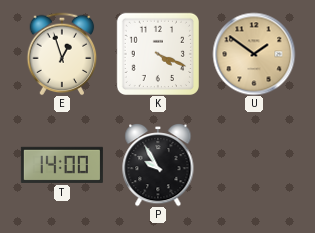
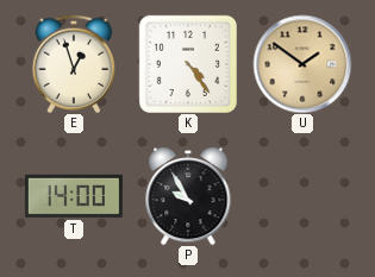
K: 4:19 -> 4:24 (187, 63)
